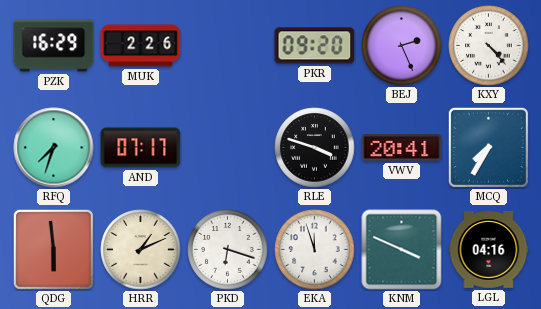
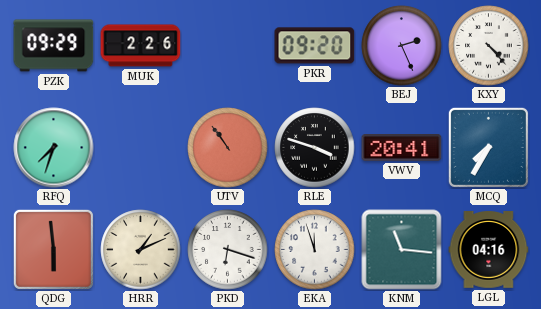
PZK: 16:29 -> 09:29 (54, 46)
AND: 07:17 -> none (141, 148)
UTV: none -> 10:54 (228, 148)
KNM: 3:49 -> 11:16 (402, 250)
